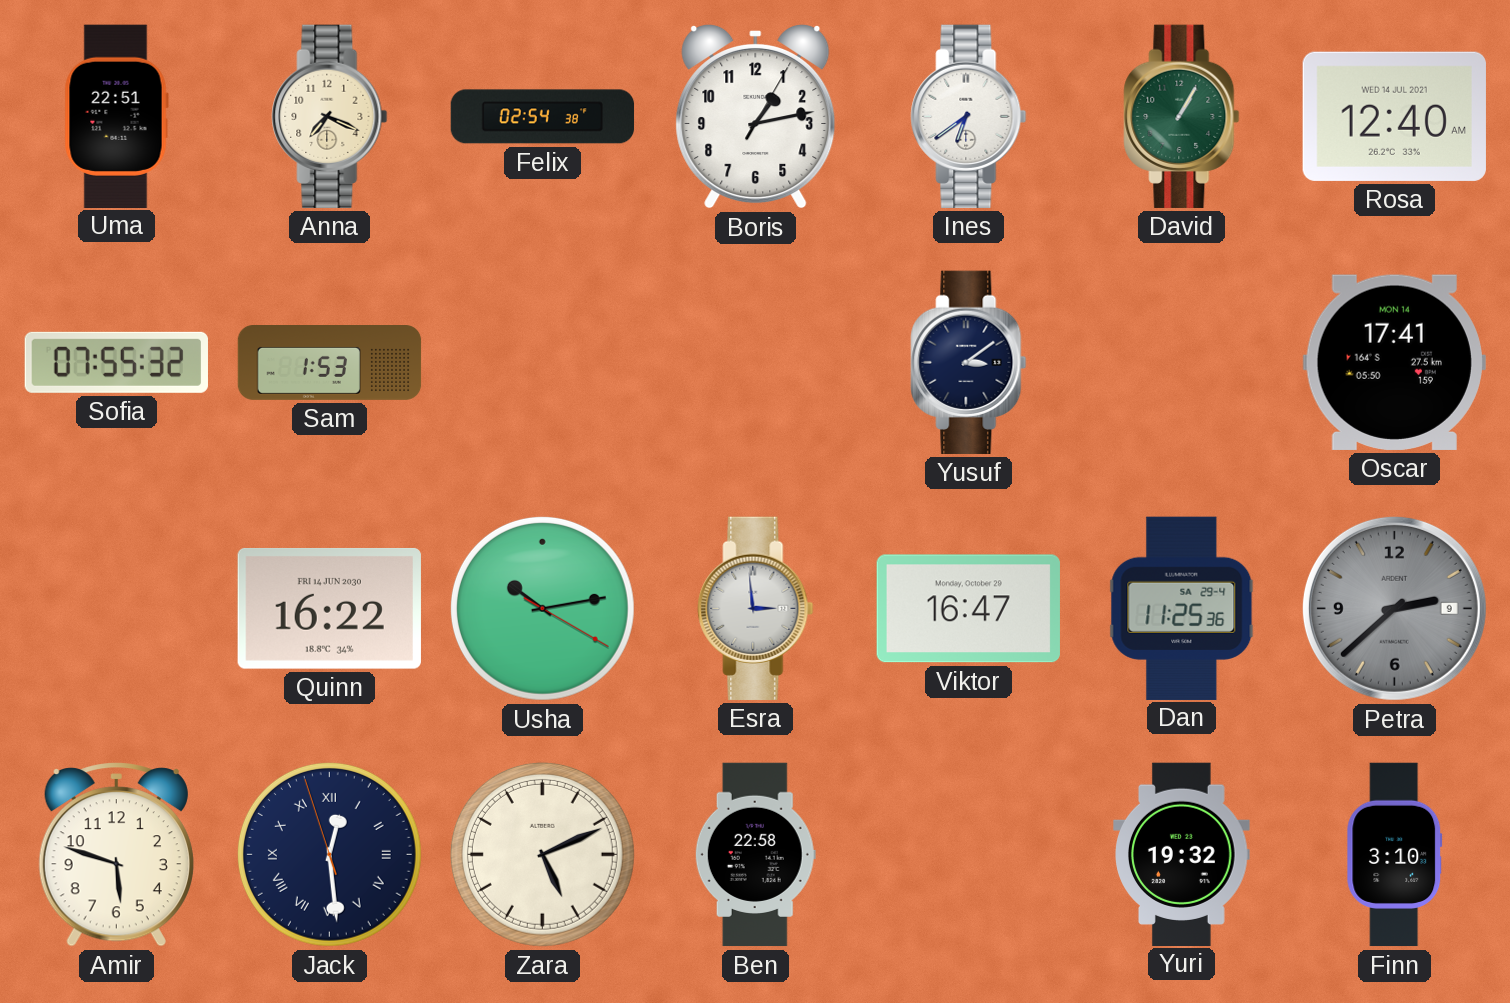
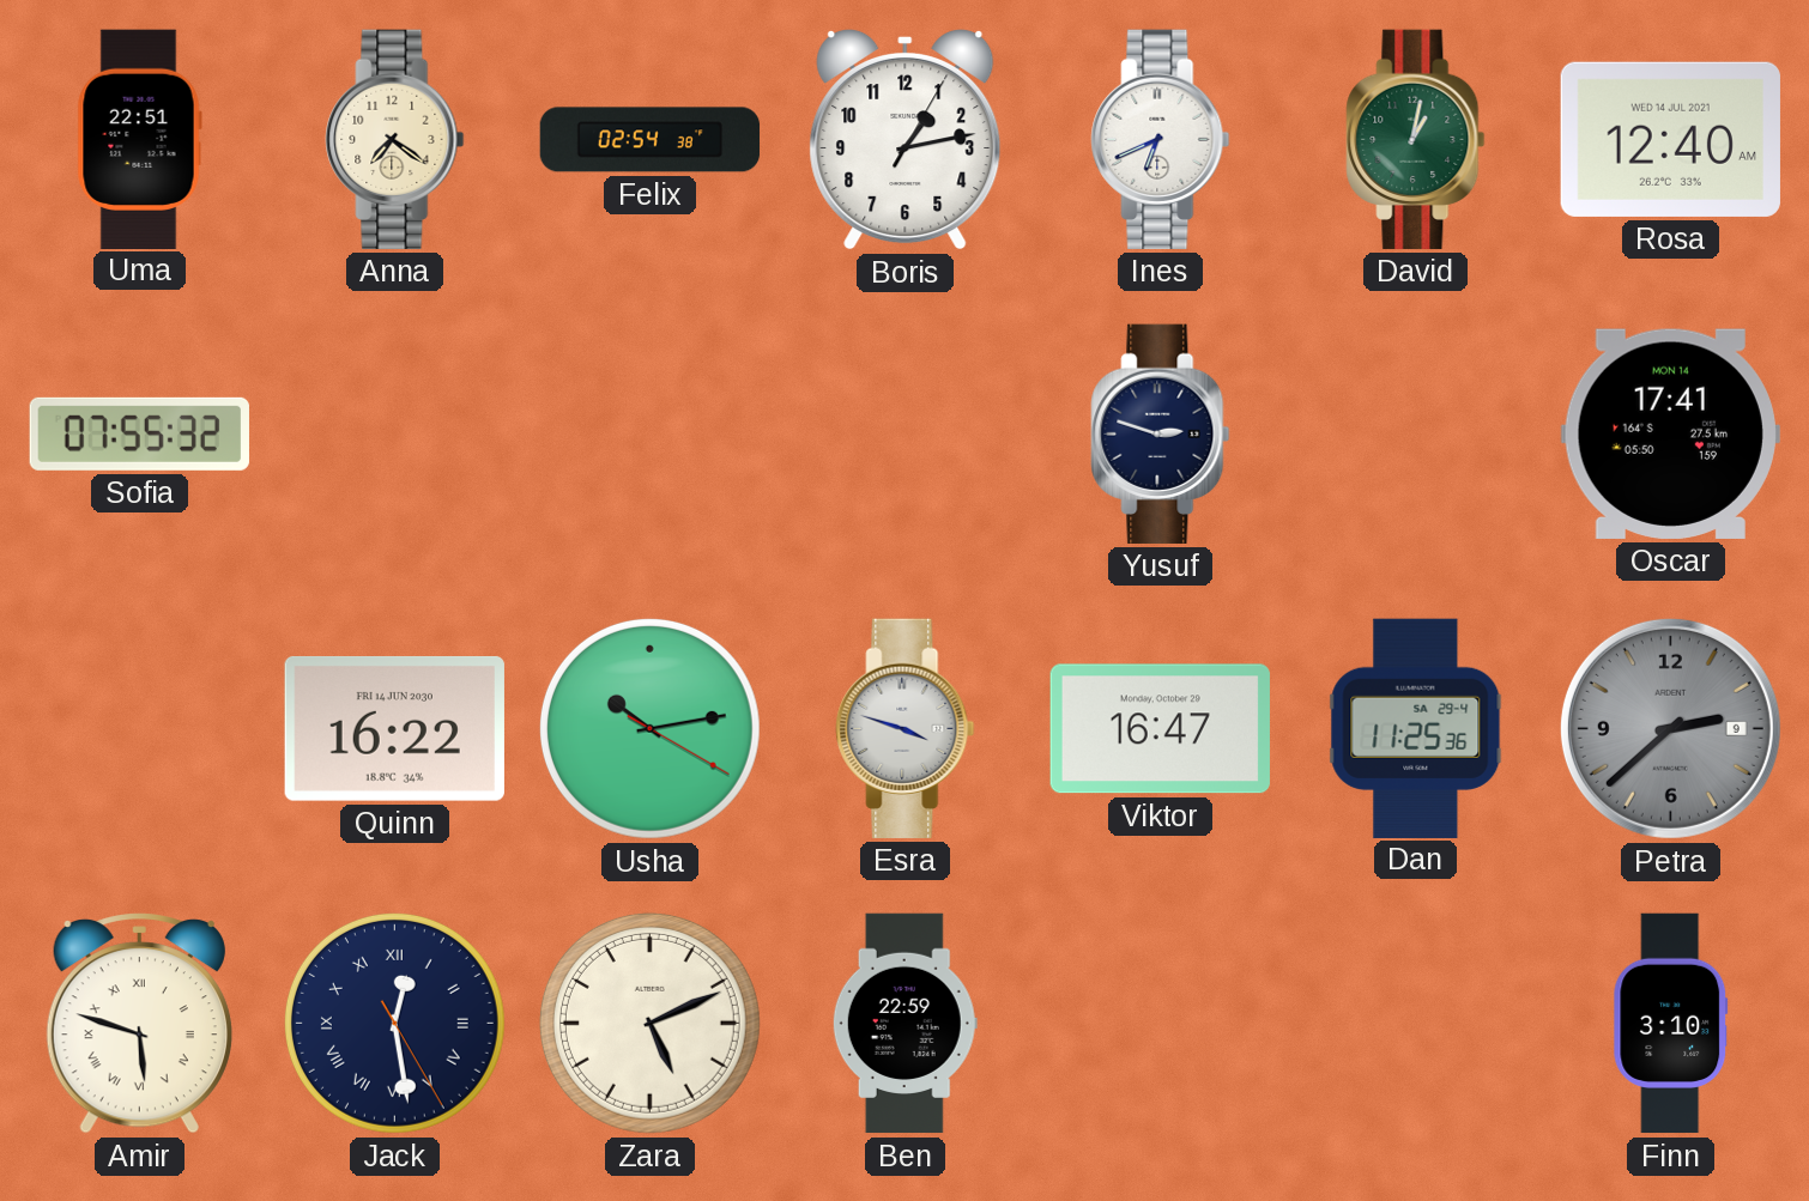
Anna: 7:19 -> 7:21 (395, 139)
Ines: 6:39 -> 6:41 (1161, 139)
David: 1:05 -> 1:02 (1416, 139)
Sam: 1:53 -> none (330, 363)
Yusuf: 3:09 -> 2:48 (1161, 433)
Esra: 2:59 -> 3:48 (906, 728)
Amir numerals: Arabic -> Roman (139, 1024)
Jack: 12:28:57 -> 12:28:25 (394, 1023)
Ben: 22:58 -> 22:59 (905, 1024)
Yuri: 19:32 -> none (1182, 854)
